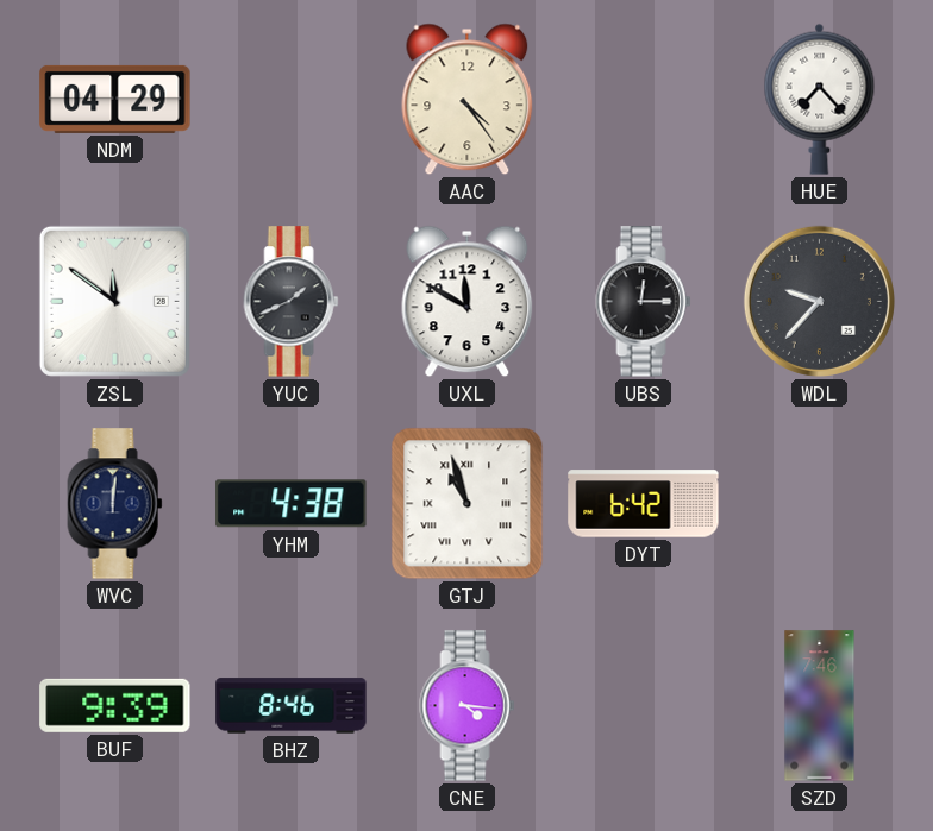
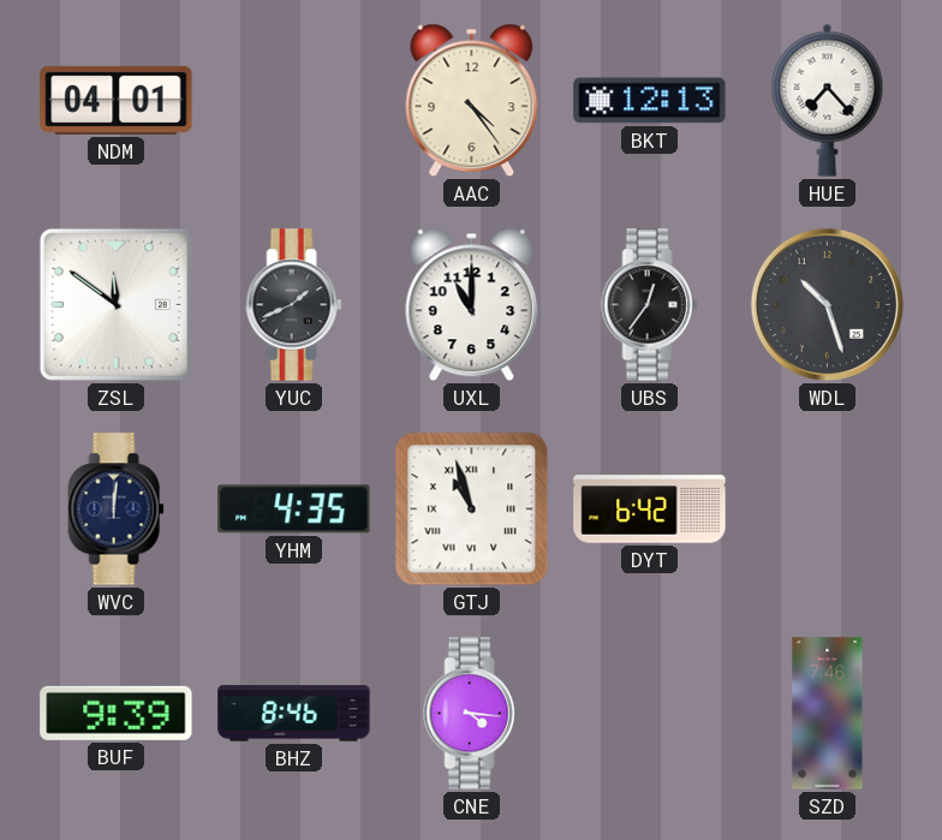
NDM: 04:29 -> 04:01 (117, 100)
BKT: none -> 12:13 (650, 101)
UXL: 11:50 -> 11:00 (472, 305)
UBS: 12:15 -> 12:36 (650, 305)
WDL: 9:37 -> 10:27 (827, 304)
YHM: 4:38 -> 4:35 (294, 510)
